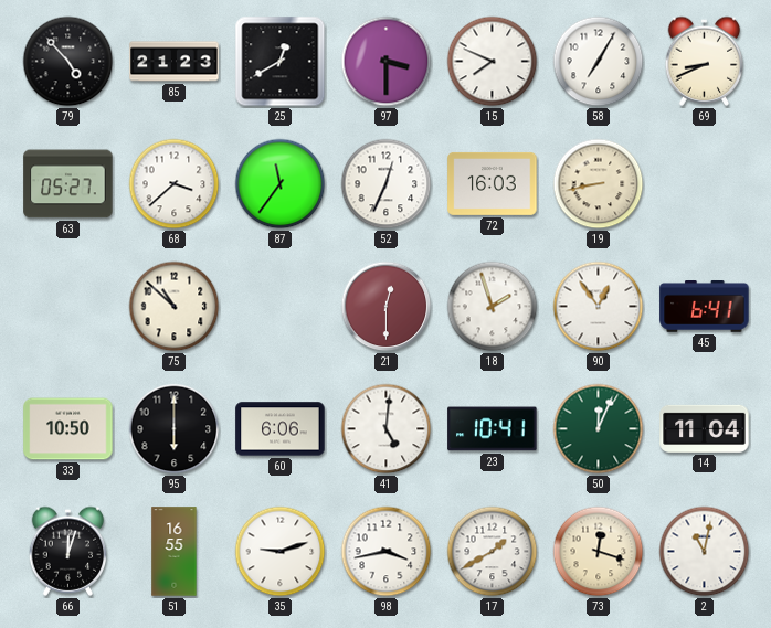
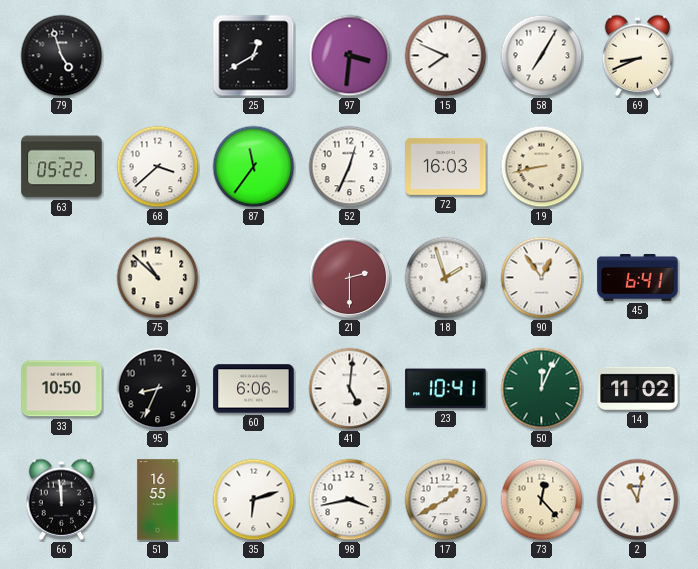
79: 4:53 -> 4:57 (62, 56)
85: 21:23 -> none (175, 62)
97: 3:30 -> 3:31 (350, 56)
63: 05:27 -> 05:22 (62, 167)
21: 12:30 -> 2:30 (350, 278)
95: 6:00 -> 8:34 (158, 389)
14: 11:04 -> 11:02 (638, 388)
66: 12:03 -> 11:59 (62, 499)
35: 9:12 -> 6:12 (254, 500)
73: 12:18 -> 12:23 (542, 500)
